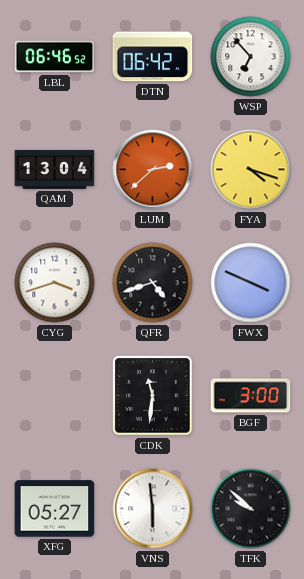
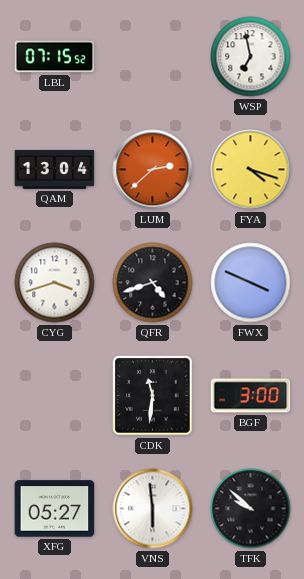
LBL: 06:46 -> 07:15 (55, 57)
DTN: 06:42 -> none (153, 57)
WSP: 6:53 -> 6:58 (251, 57)
